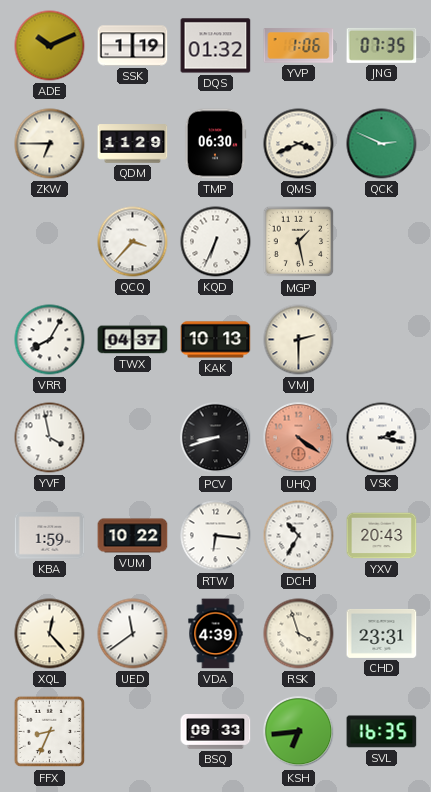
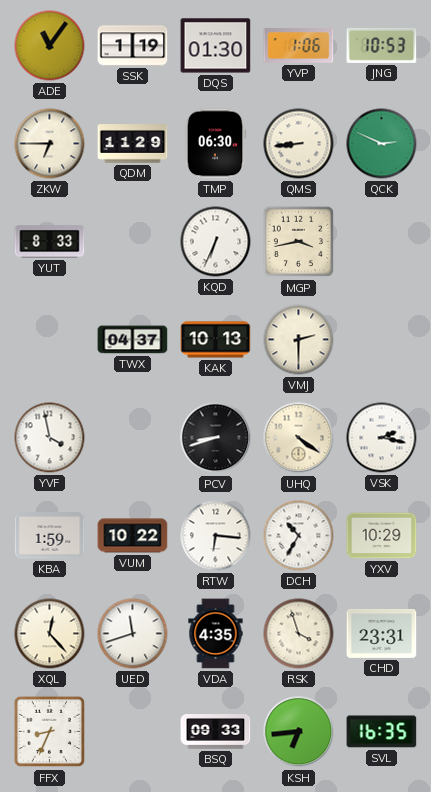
ADE: 10:11 -> 11:06 (50, 46)
DQS: 01:32 -> 01:30 (216, 46)
JNG: 07:35 -> 10:53 (382, 45)
QMS: 3:41 -> 8:44 (299, 144)
YUT: none -> 8:33 (50, 242)
QCQ: 3:37 -> none (133, 242)
MGP: 1:28 -> 3:43 (299, 242)
VRR: 8:05 -> none (50, 340)
UHQ dial: salmon -> cream (299, 438)
YXV: 20:43 -> 10:29 (382, 536)
UED: 11:39 -> 11:42 (133, 634)
VDA: 4:39 -> 4:35 (216, 634)
